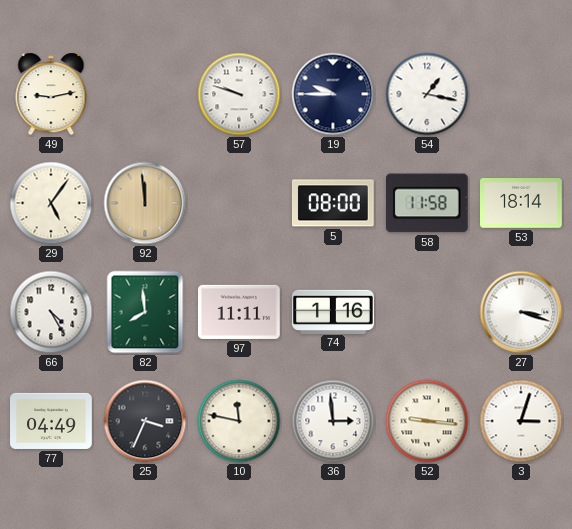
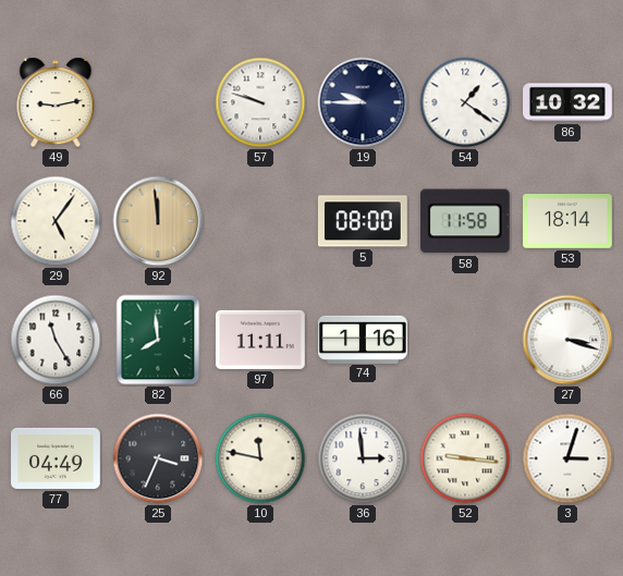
54: 1:17 -> 1:21 (465, 102)
86: none -> 10:32 (567, 102)
66: 4:25 -> 11:25 (56, 340)
